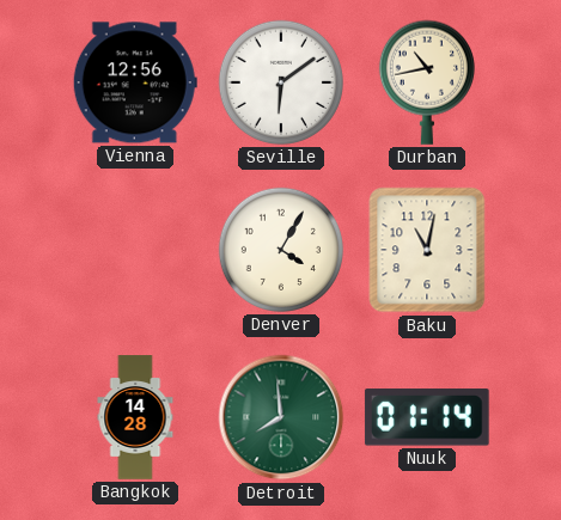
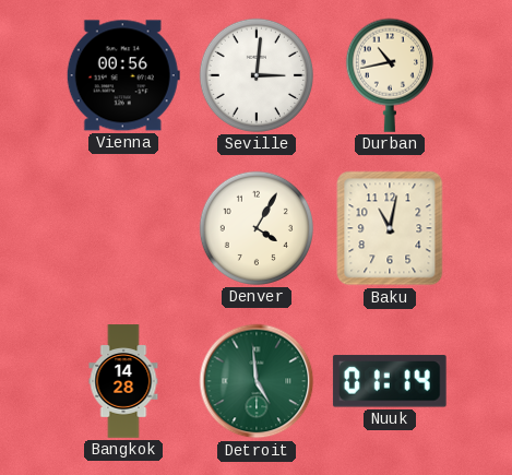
Vienna: 12:56 -> 00:56 (123, 75)
Seville: 6:09 -> 3:01 (257, 75)
Detroit: 7:59 -> 4:59 (257, 381)
